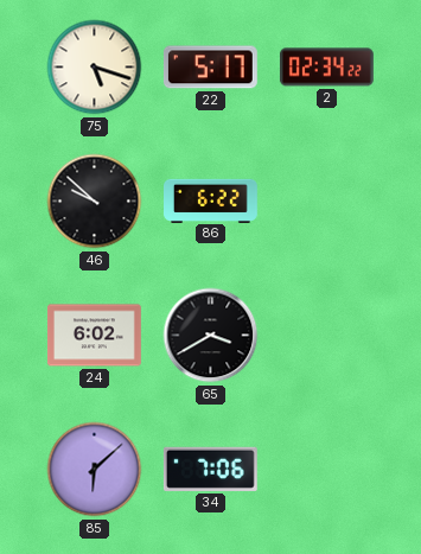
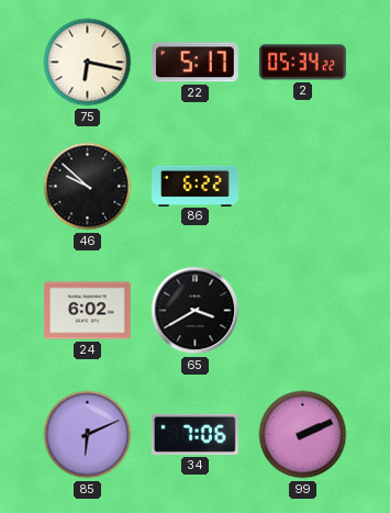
75: 5:18 -> 6:17 (88, 63)
2: 02:34 -> 05:34 (302, 63)
85: 6:08 -> 6:11 (88, 435)
99: none -> 2:11 (303, 435)
